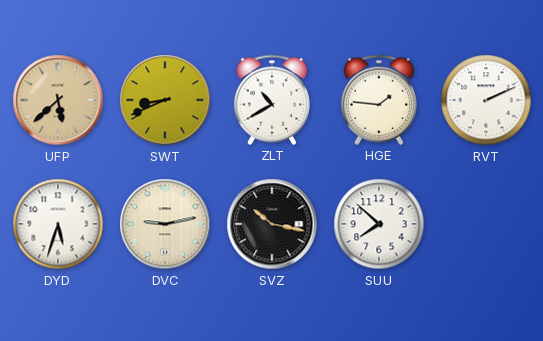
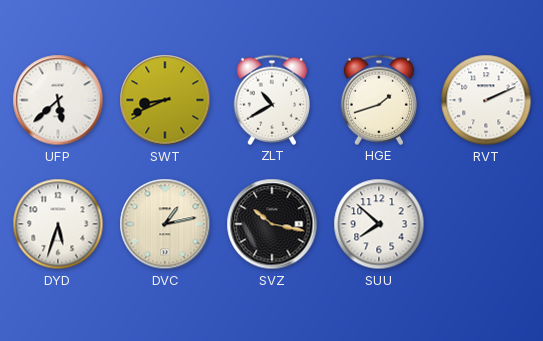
UFP dial: champagne -> white (58, 100)
HGE: 1:46 -> 1:42 (379, 100)
DVC: 9:13 -> 1:13 (165, 224)
